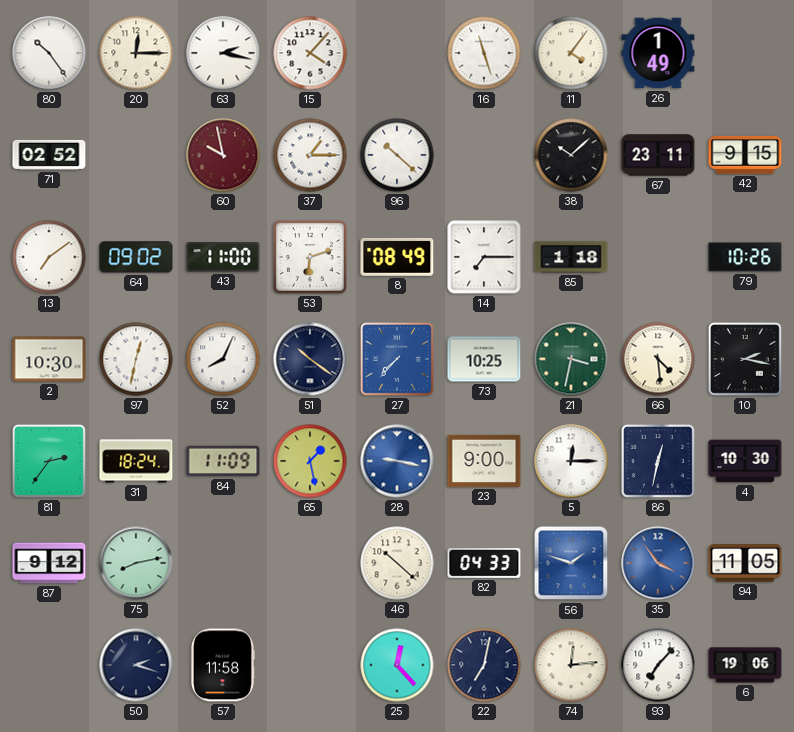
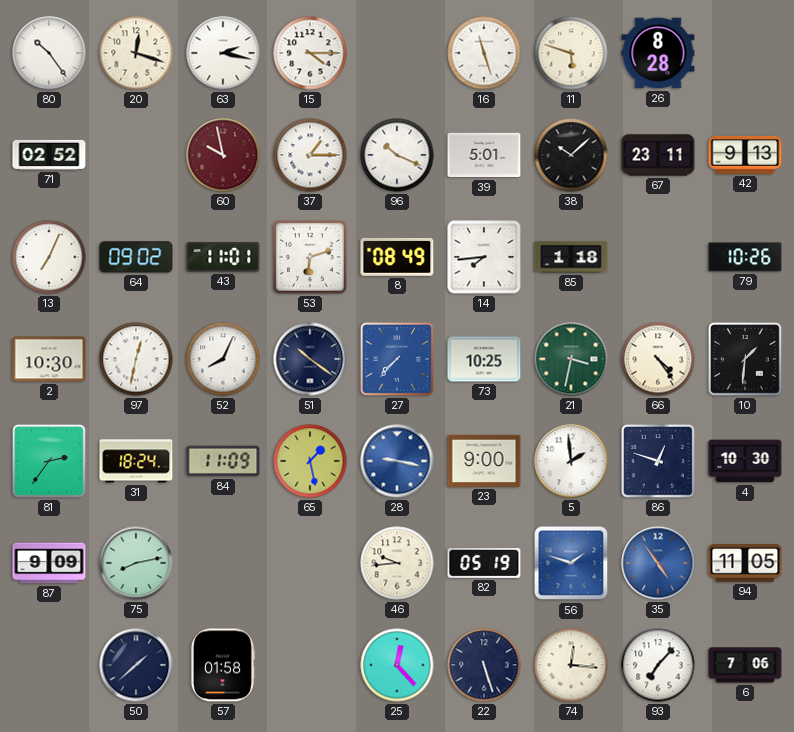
20: 12:15 -> 12:18 (136, 53)
15: 4:07 -> 4:15 (310, 53)
11: 4:06 -> 5:48 (571, 53)
26: 1:49 -> 8:28 (658, 53)
96: 10:22 -> 10:19 (397, 155)
39: none -> 5:01 (484, 155)
42: 9:15 -> 9:13 (745, 155)
13: 7:09 -> 7:04 (49, 257)
43: 11:00 -> 11:01 (223, 257)
14: 7:15 -> 7:44 (484, 257)
66: 4:29 -> 4:24 (658, 359)
10: 2:17 -> 1:31 (745, 359)
5: 12:15 -> 1:59 (571, 461)
86: 12:32 -> 12:48 (659, 462)
87: 9:12 -> 9:09 (49, 563)
46: 10:22 -> 9:44 (397, 563)
82: 04:33 -> 05:19 (484, 563)
35: 3:54 -> 4:54 (658, 563)
50: 2:18 -> 1:38 (136, 665)
57: 11:58 -> 01:58 (222, 665)
22: 7:02 -> 5:27 (484, 665)
74: 12:14 -> 12:16 (571, 665)
6: 19:06 -> 7:06 (745, 665)
